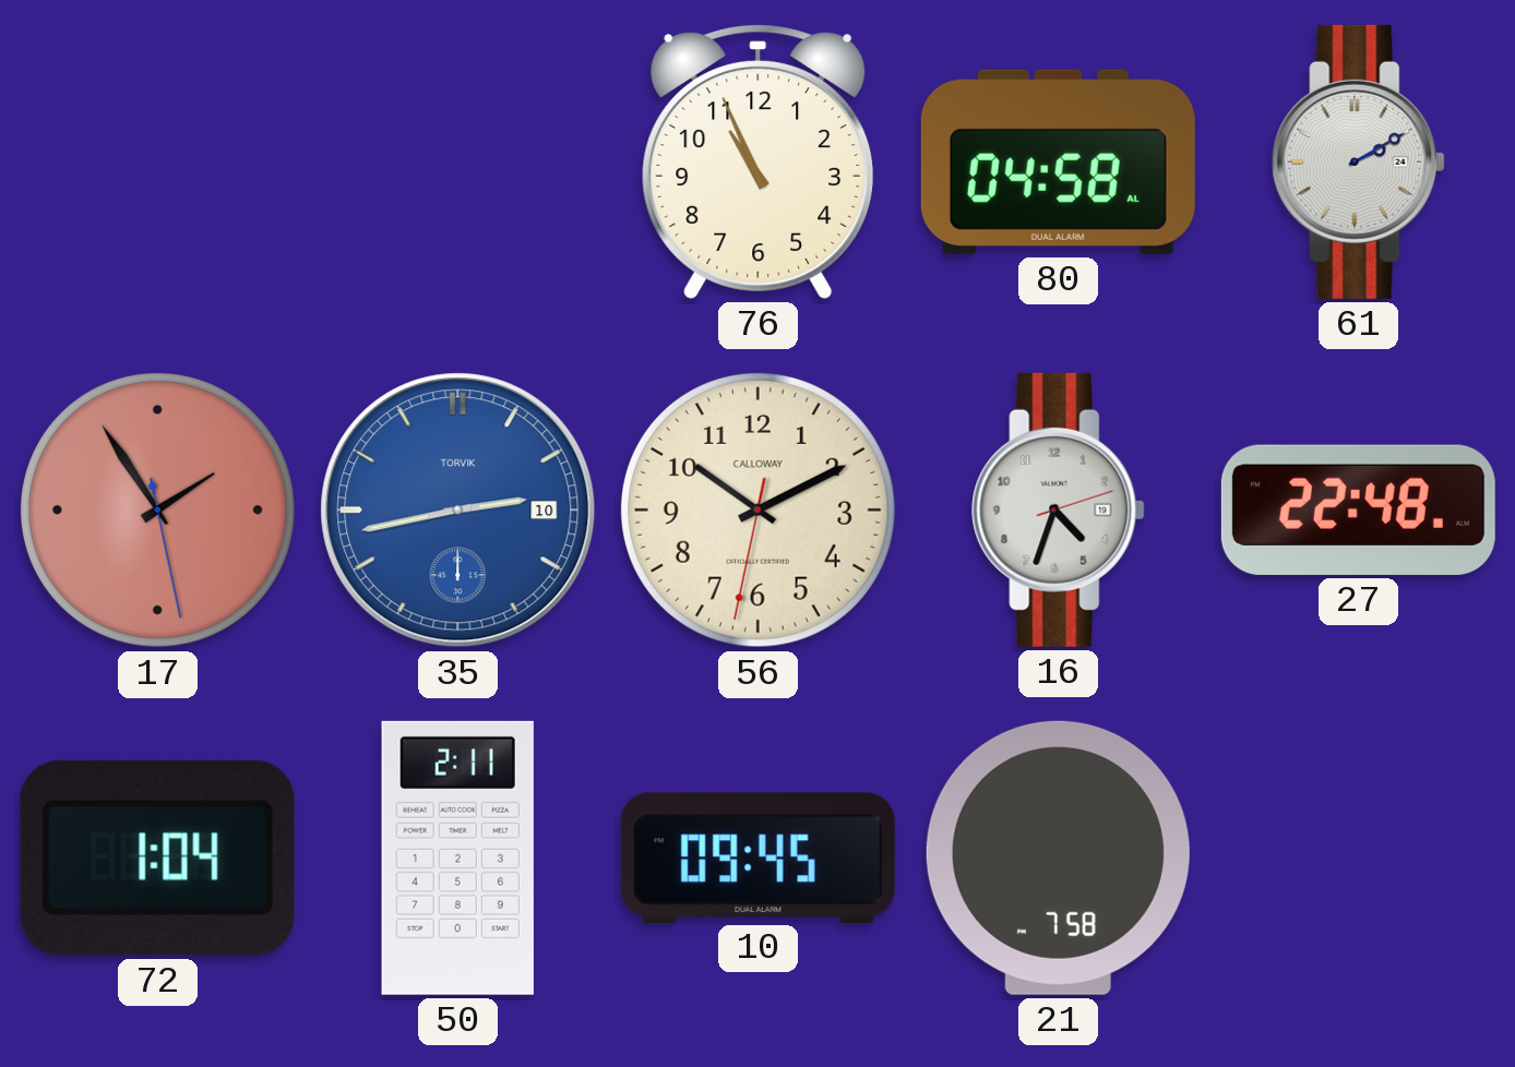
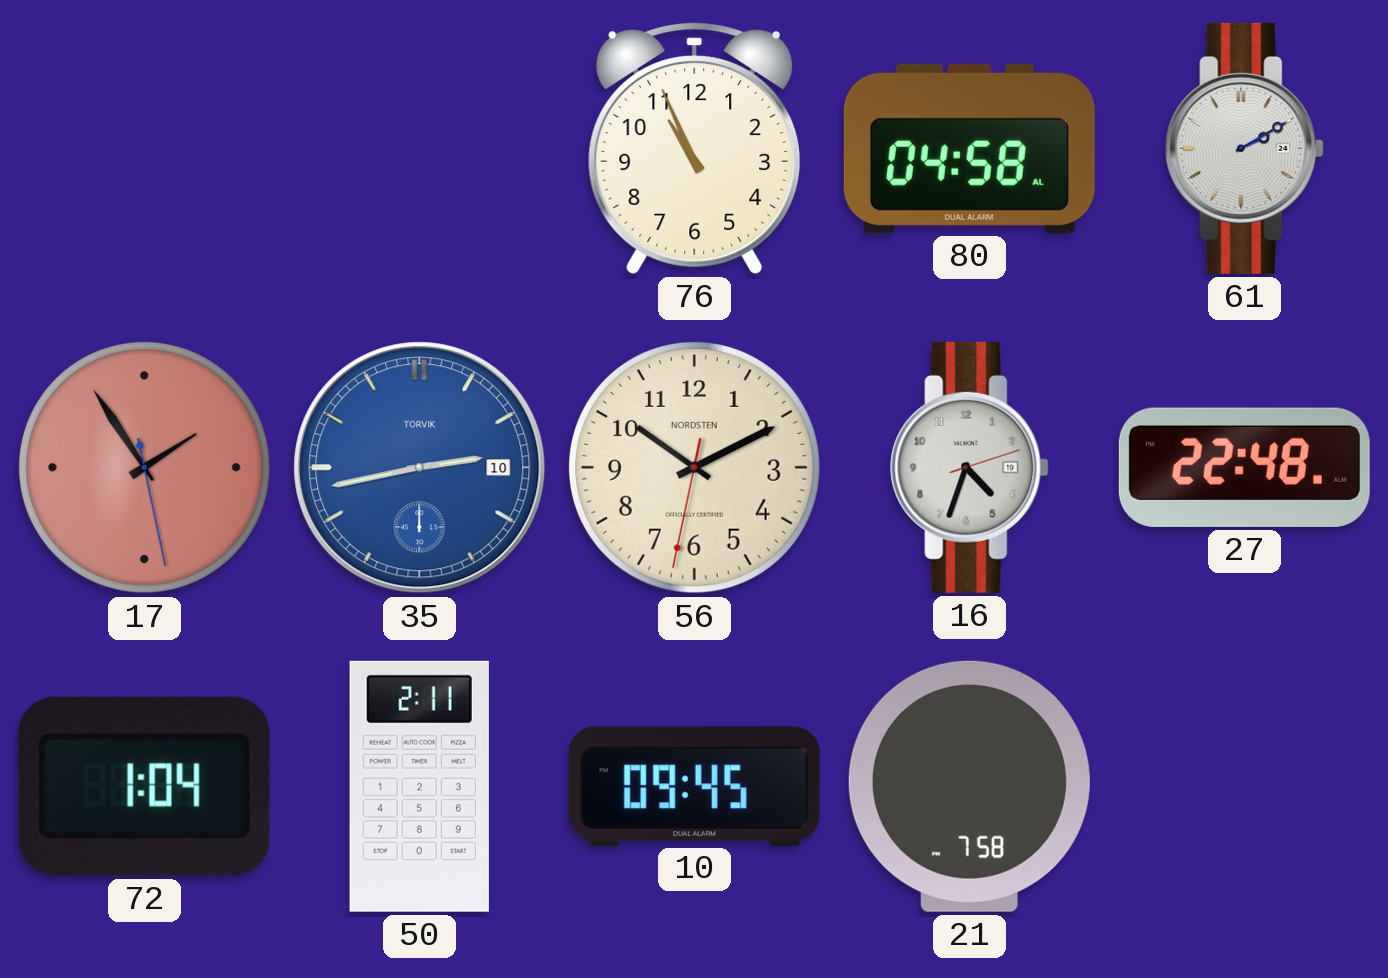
56 brand: CALLOWAY -> NORDSTEN (694, 467)
